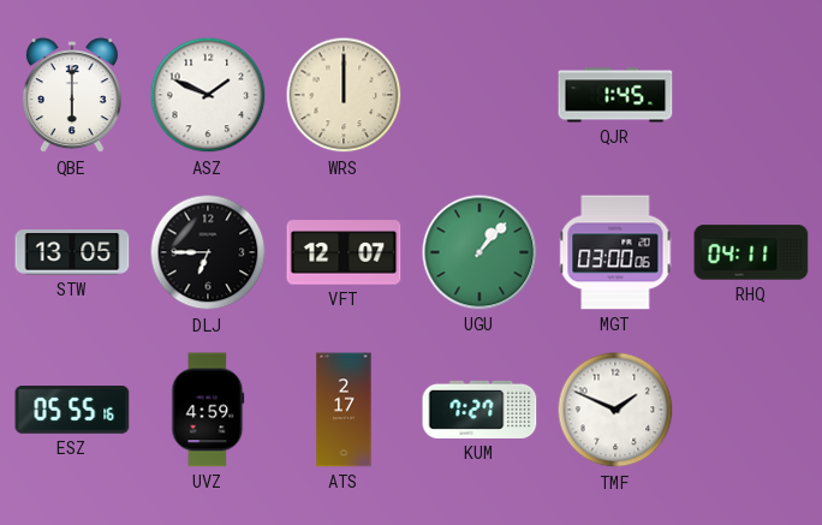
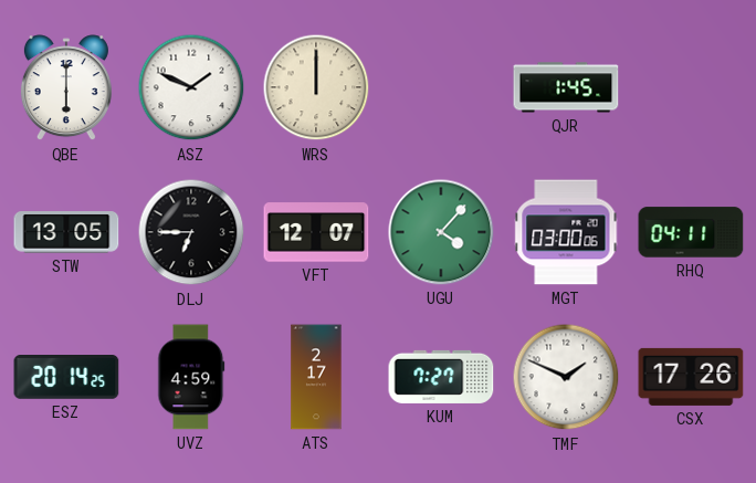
UGU: 1:07 -> 4:07 (441, 232)
ESZ: 05:55 -> 20:14 (66, 378)
CSX: none -> 17:26 (691, 377)
